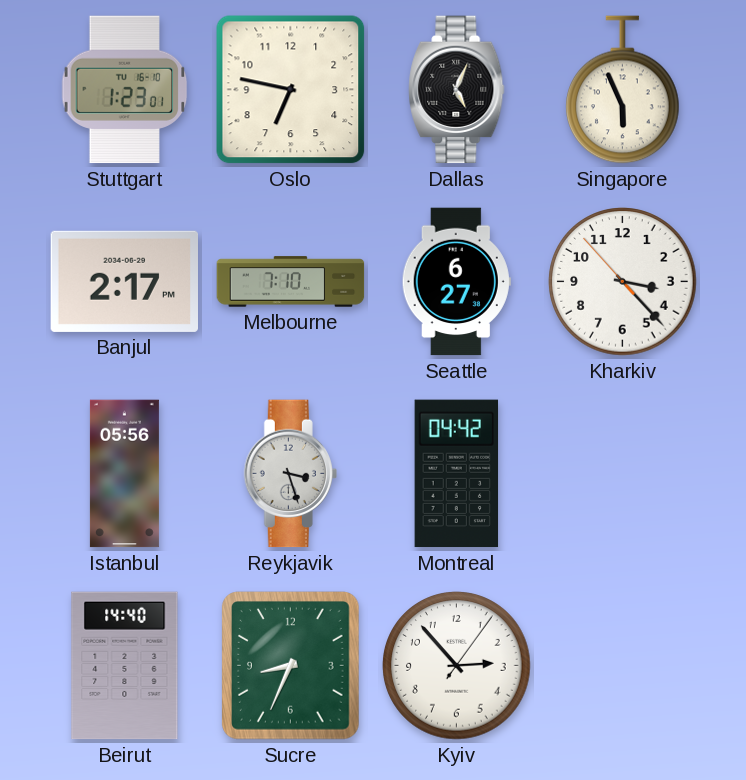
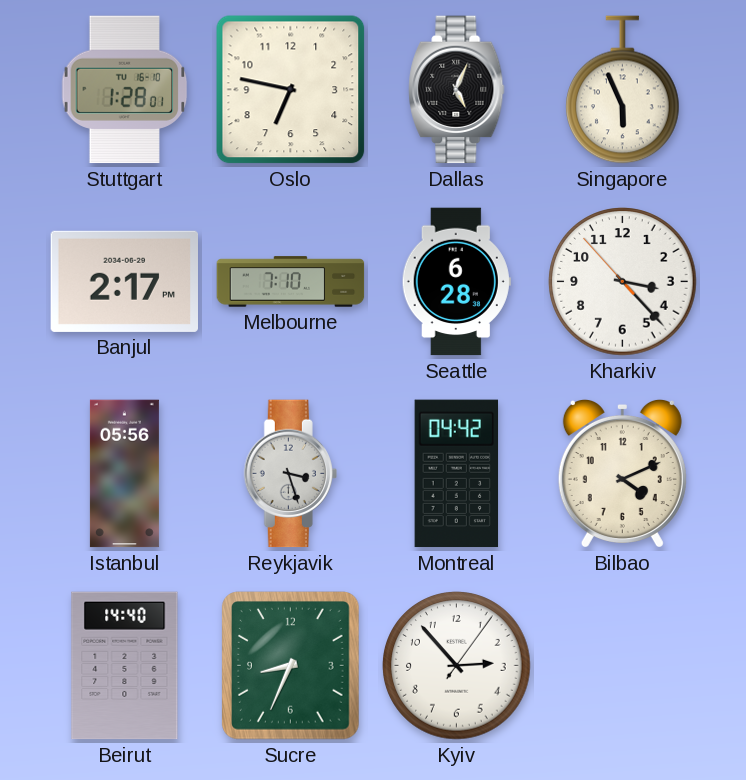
Stuttgart: 1:23 -> 1:28 (125, 90)
Seattle: 6:27 -> 6:28 (456, 282)
Bilbao: none -> 4:11 (622, 473)
